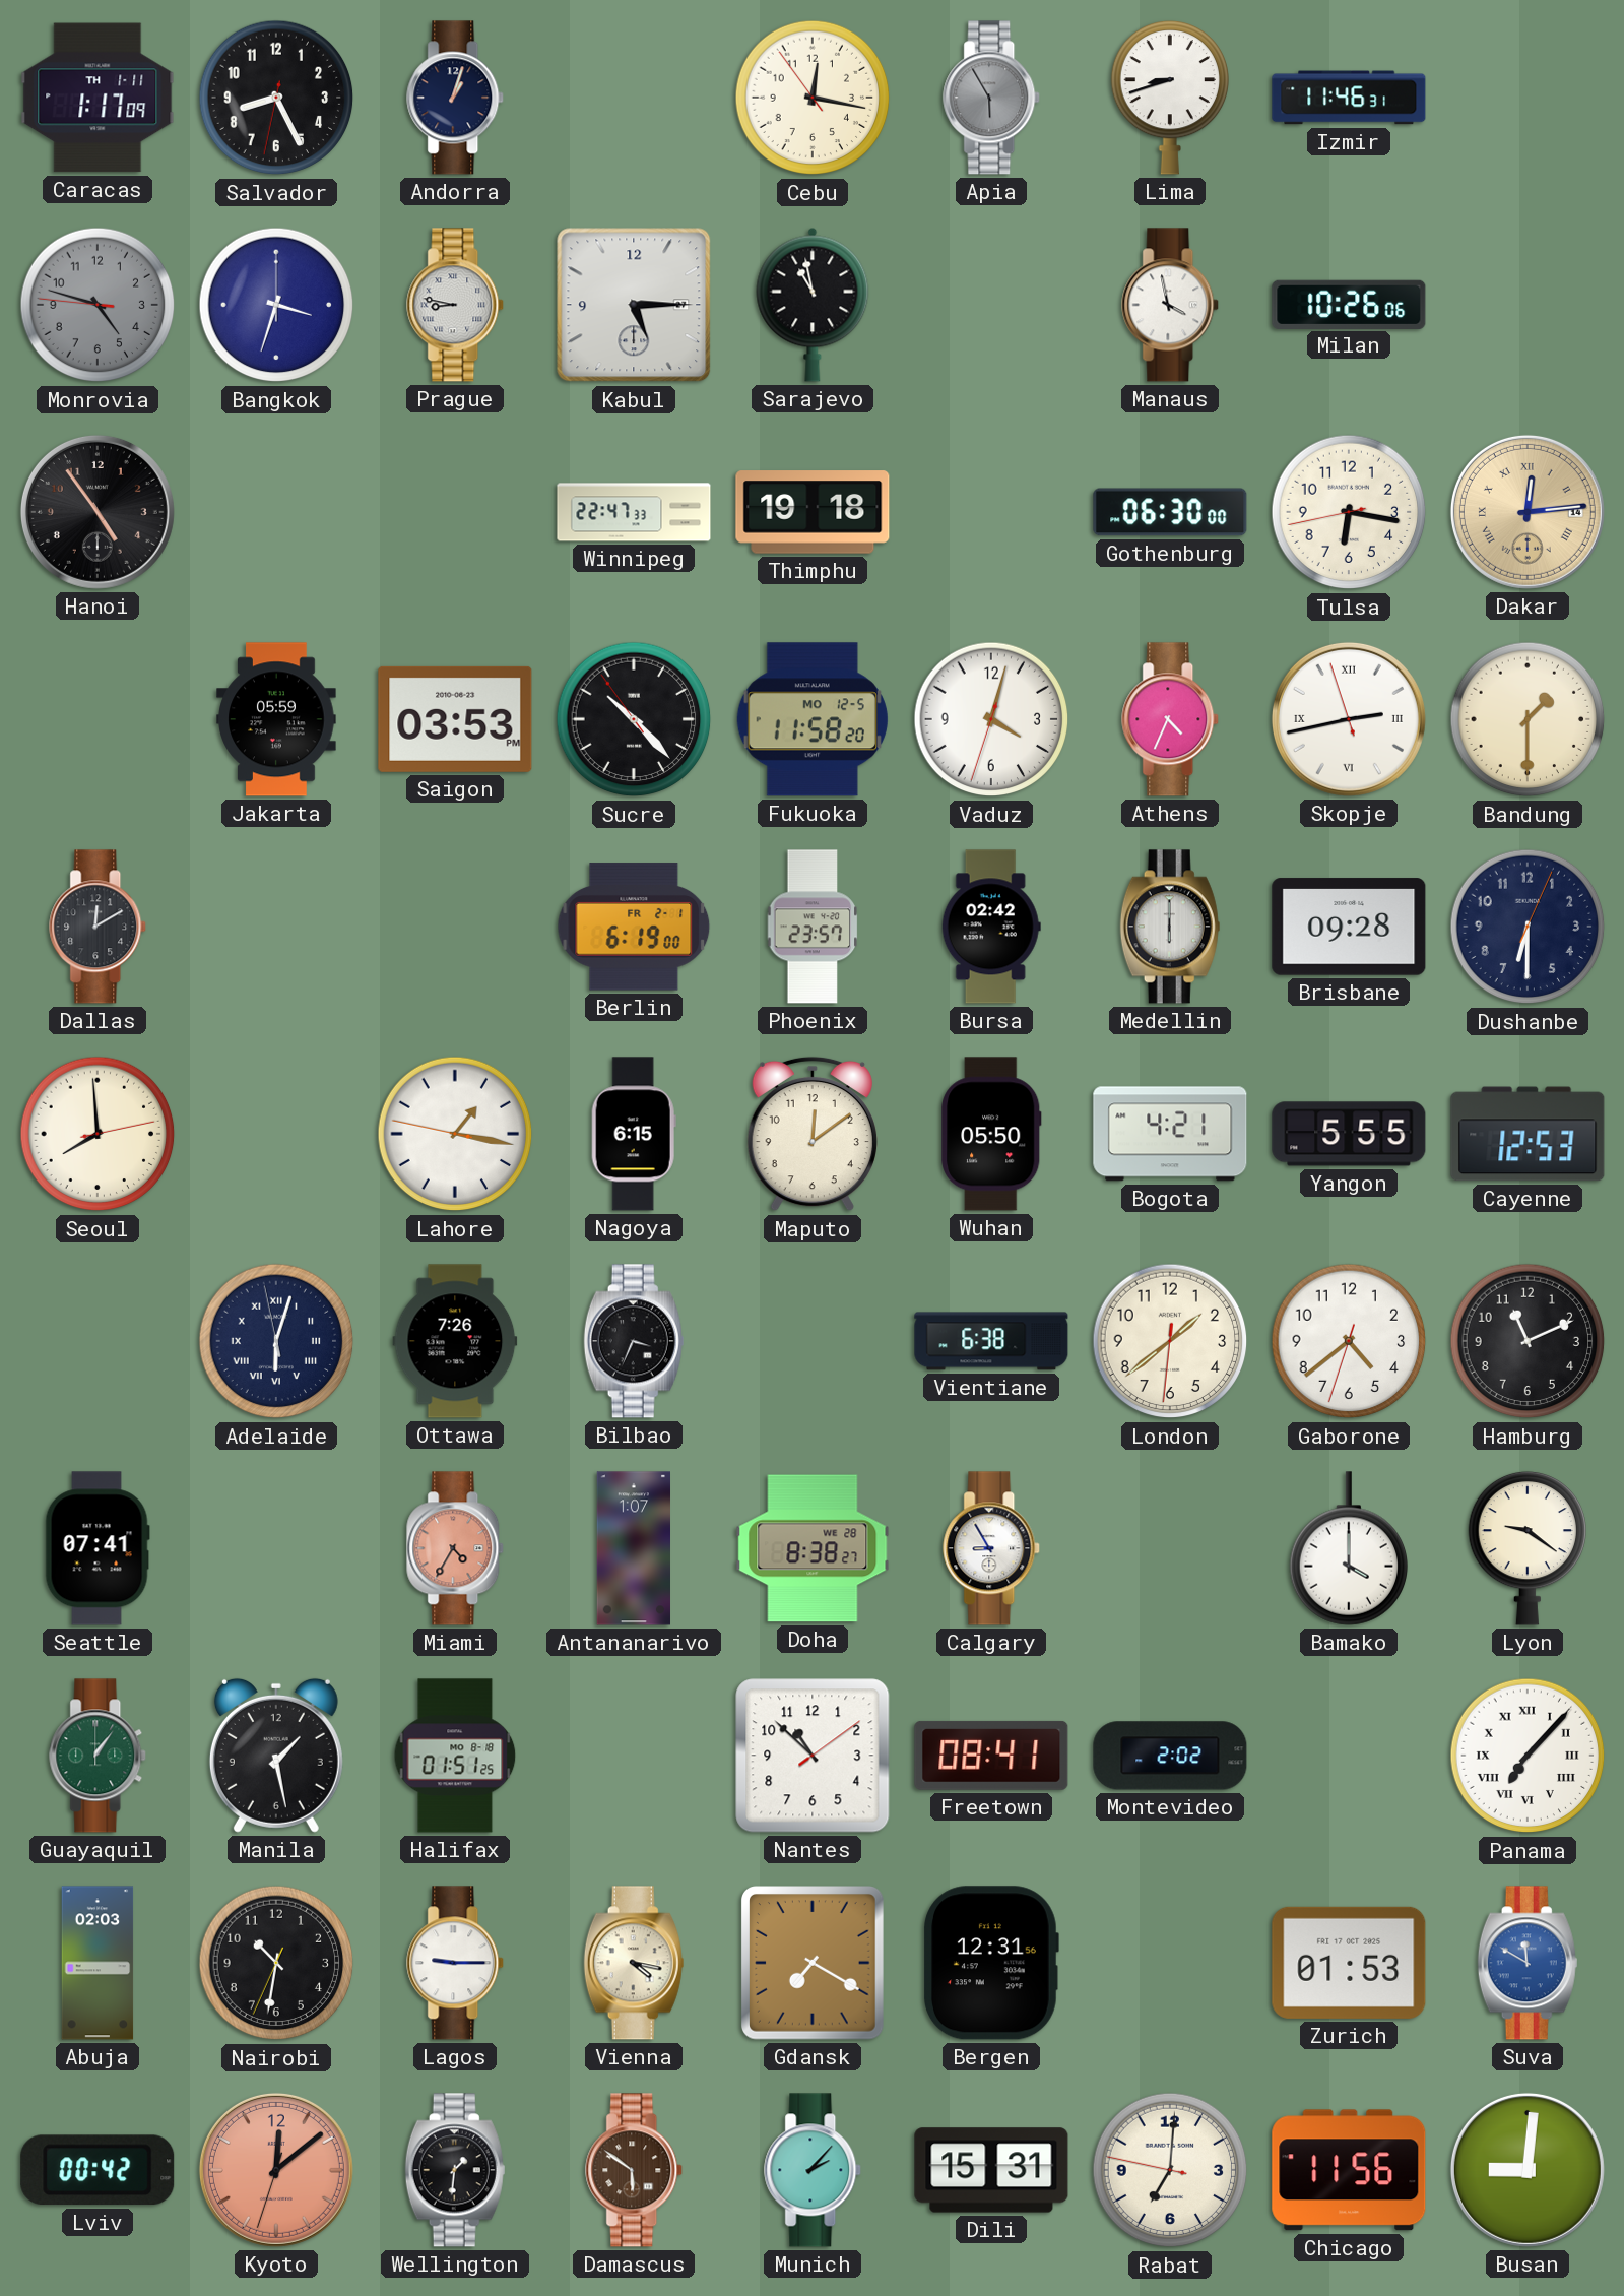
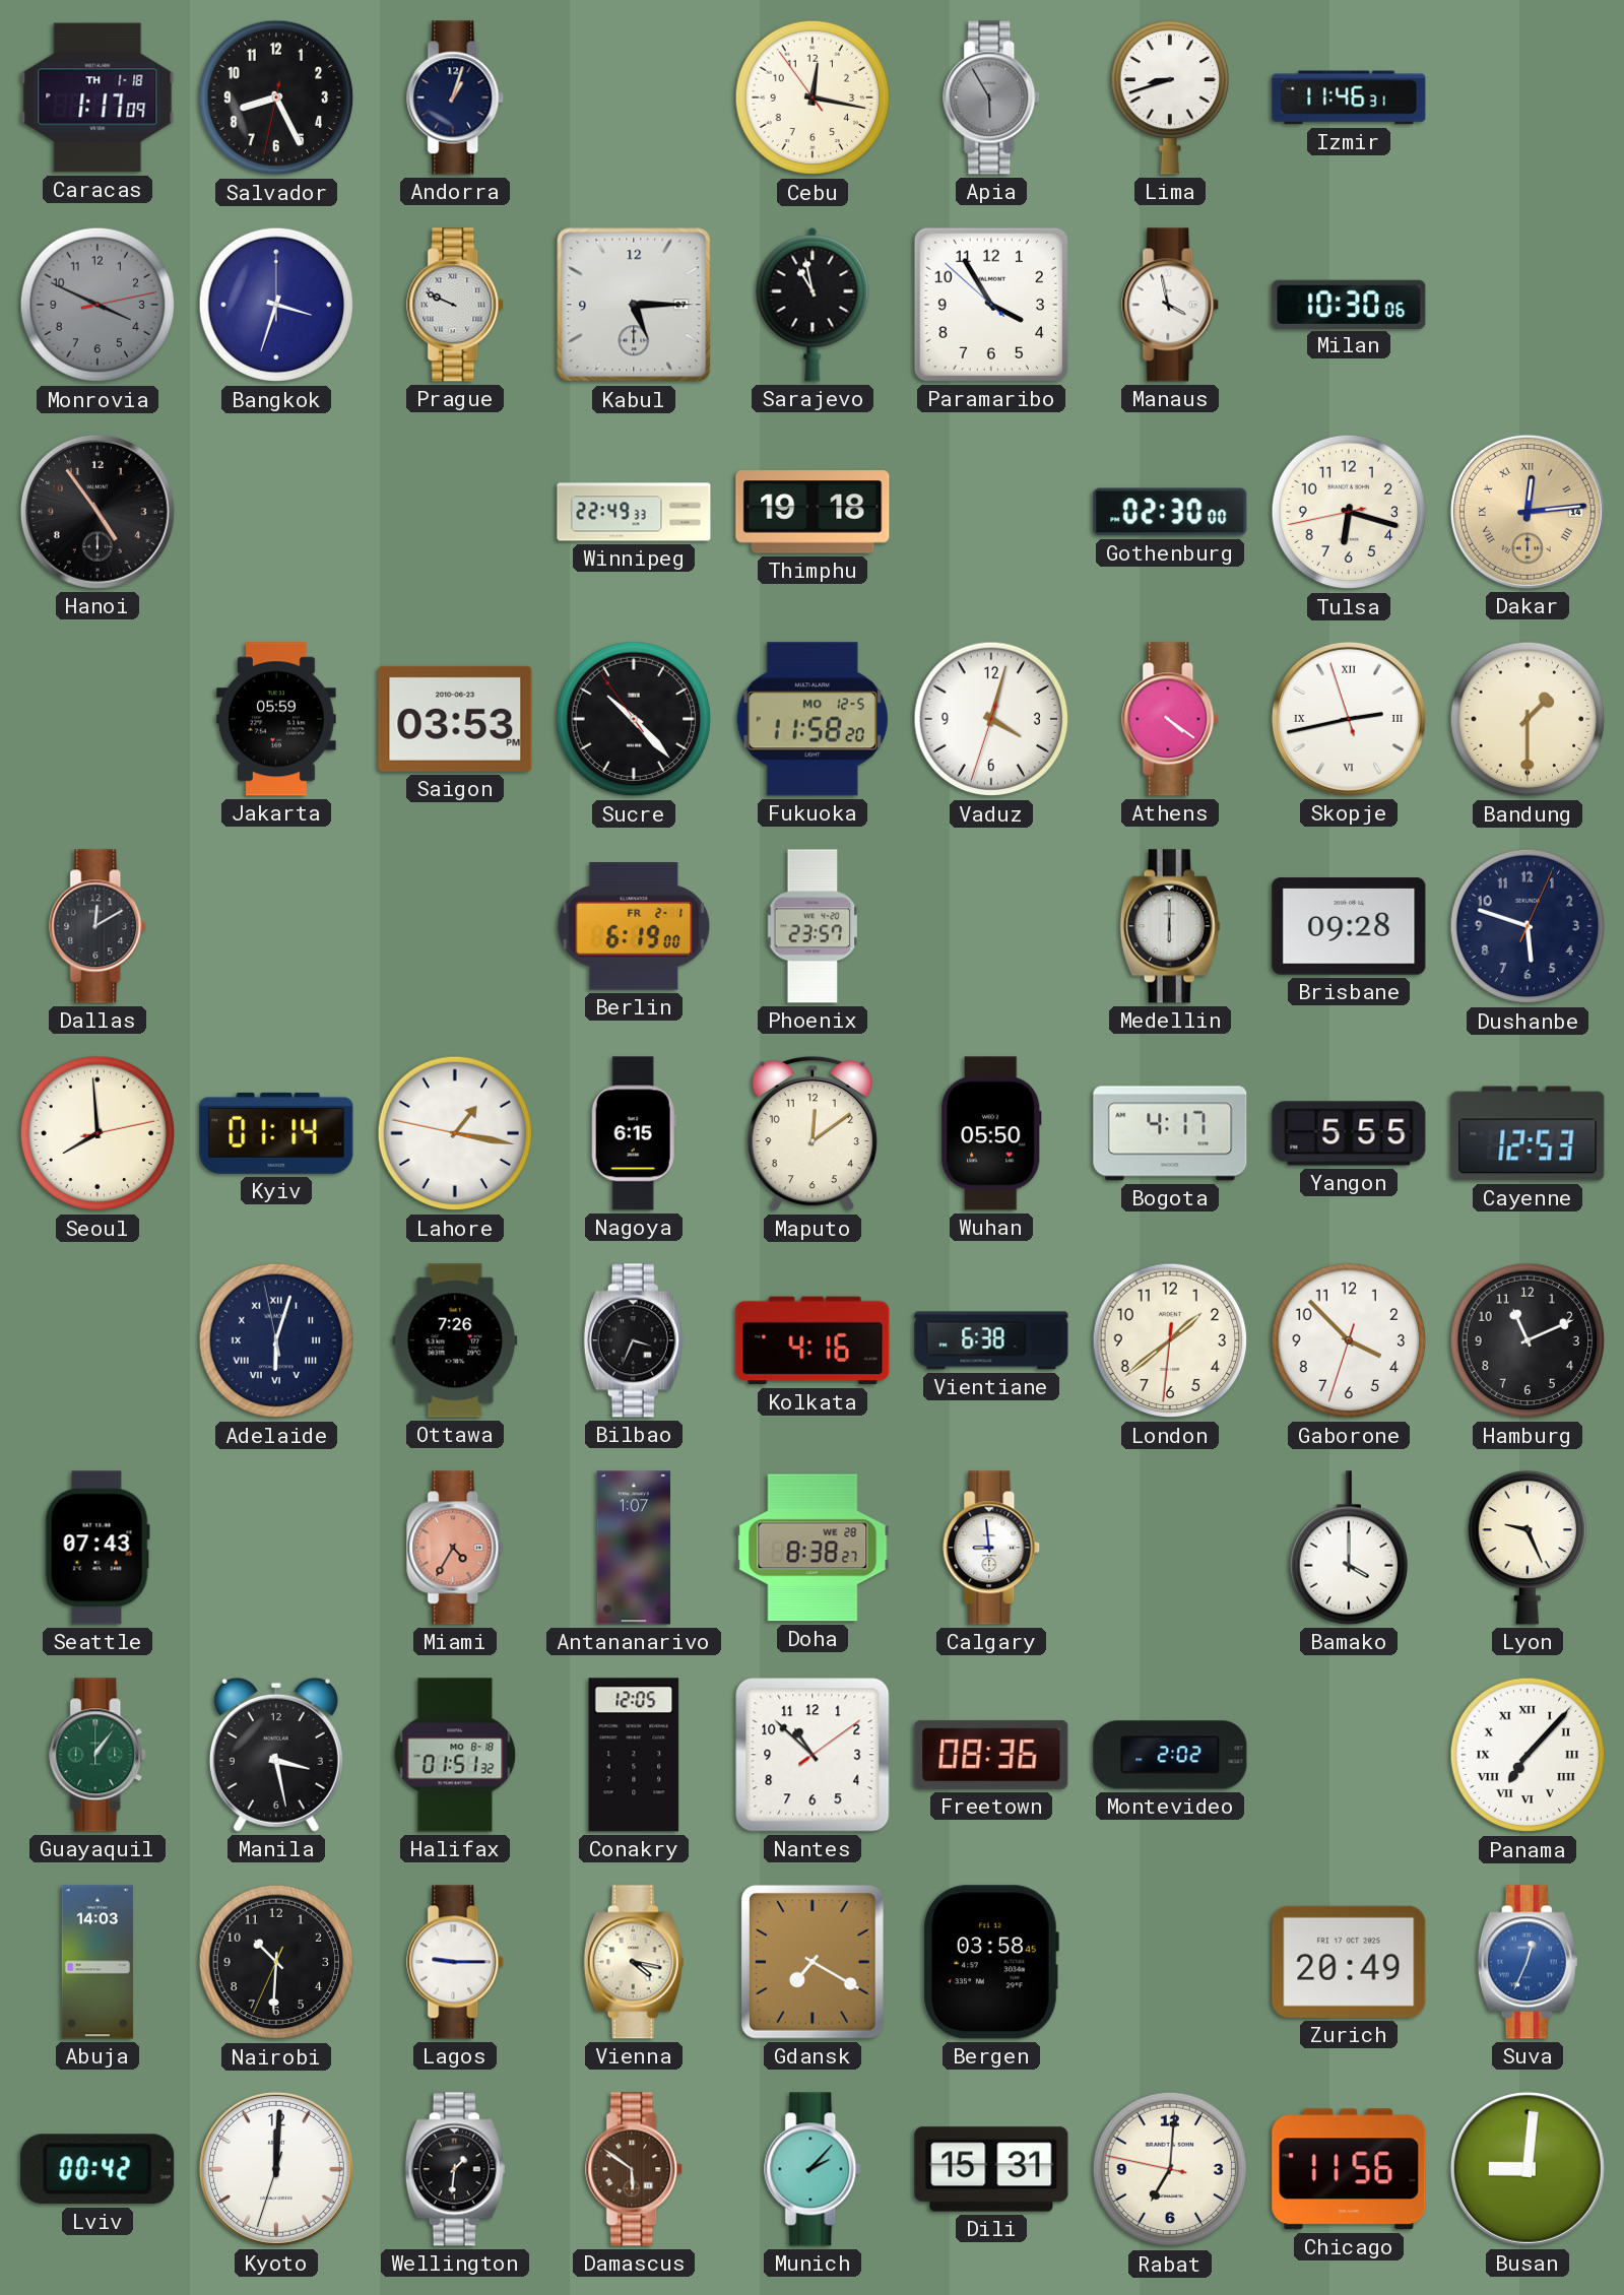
Caracas date: TH 1-11 -> TH 1-18 (98, 97)
Monrovia: 4:47 -> 3:49 (98, 305)
Prague: 8:47 -> 9:49 (456, 305)
Paramaribo: none -> 3:54 (991, 305)
Milan: 10:26 -> 10:30 (1349, 304)
Winnipeg: 22:47 -> 22:49 (634, 512)
Gothenburg: 06:30 -> 02:30 (1170, 512)
Tulsa: 6:16 -> 6:17 (1349, 512)
Athens: 4:34 -> 4:21 (1171, 719)
Bursa: 02:42 -> none (991, 927)
Dushanbe: 6:30 -> 5:48 (1528, 926)
Kyiv: none -> 01:14 (276, 1133)
Bogota: 4:21 -> 4:17 (1170, 1133)
Kolkata: none -> 4:16 (813, 1340)
Gaborone: 4:38 -> 3:52 (1349, 1340)
Seattle: 07:41 -> 07:43 (98, 1548)
Calgary: 8:55 -> 8:59 (992, 1548)
Lyon: 9:21 -> 9:26 (1526, 1548)
Manila: 1:28 -> 3:28 (276, 1755)
Halifax: 01:51:25 -> 01:51:32 (455, 1755)
Conakry: none -> 12:05 (634, 1755)
Freetown: 08:41 -> 08:36 (991, 1755)
Abuja: 02:03 -> 14:03 (98, 1962)
Nairobi: 10:31 -> 10:30 (276, 1962)
Bergen: 12:31 -> 03:58 (991, 1962)
Zurich: 01:53 -> 20:49 (1349, 1962)
Suva: 11:50 -> 12:34 (1528, 1962)
Kyoto: 12:08 -> 12:00 (276, 2169)
Kyoto dial: salmon -> white (276, 2169)
